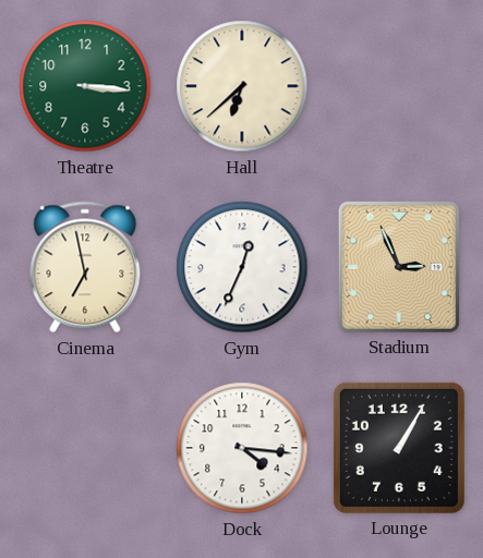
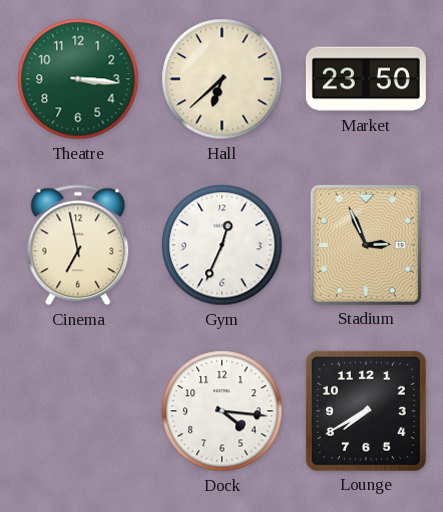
Market: none -> 23:50 (366, 79)
Lounge: 1:05 -> 7:40 (366, 411)
